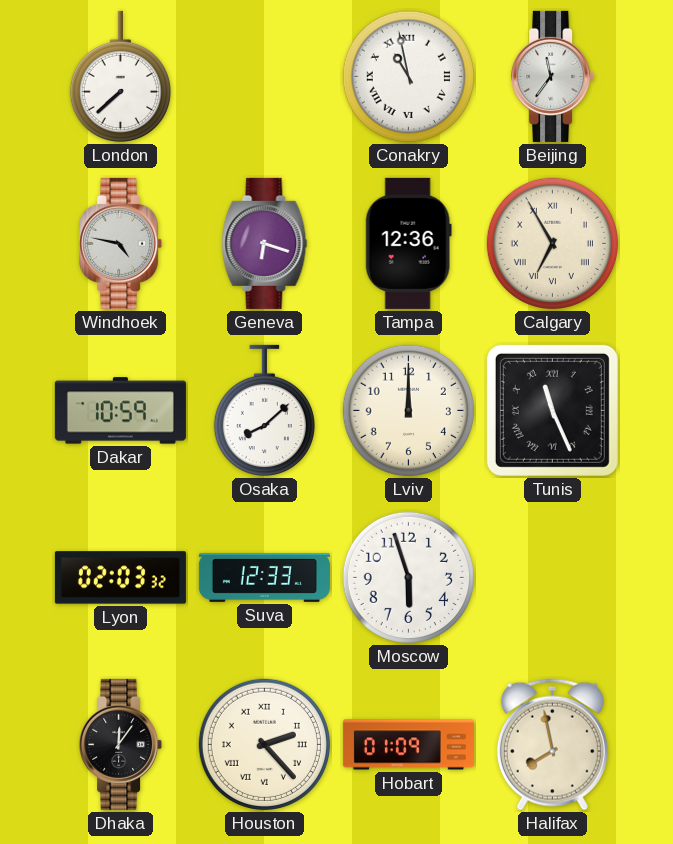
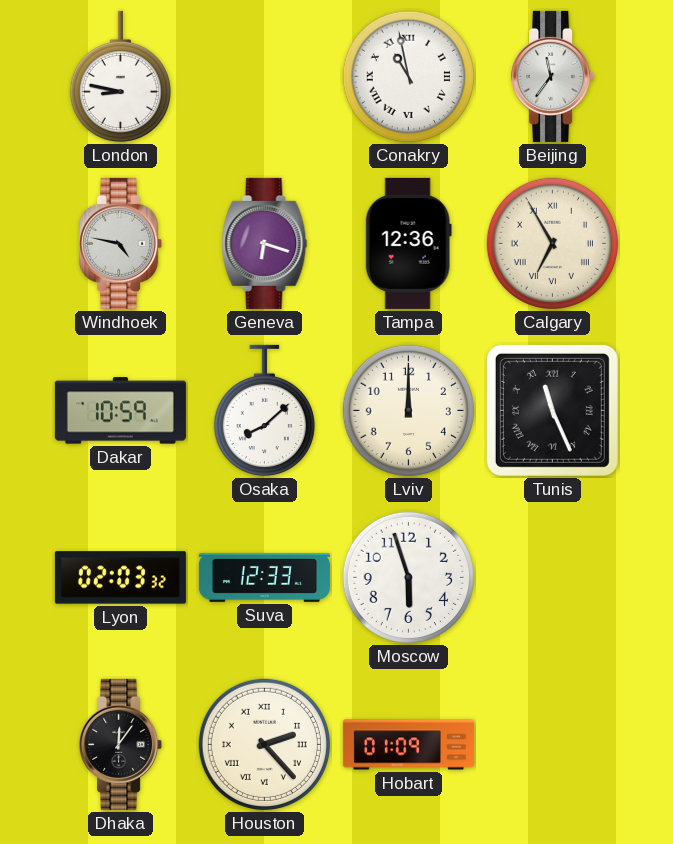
London: 7:38 -> 8:47 (120, 77)
Halifax: 7:58 -> none (552, 745)
